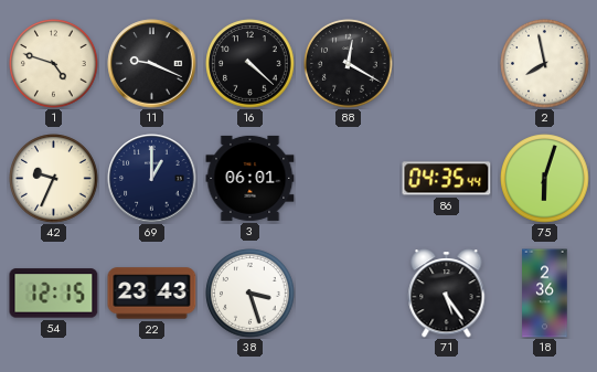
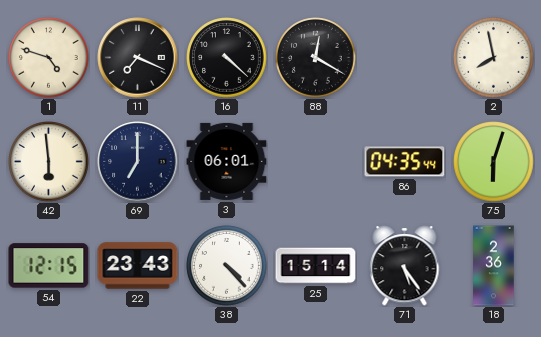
11: 9:19 -> 7:19 (138, 58)
42: 9:34 -> 5:59 (49, 162)
69: 1:00 -> 7:00 (138, 162)
38: 3:27 -> 4:23 (227, 266)
25: none -> 15:14 (316, 266)
